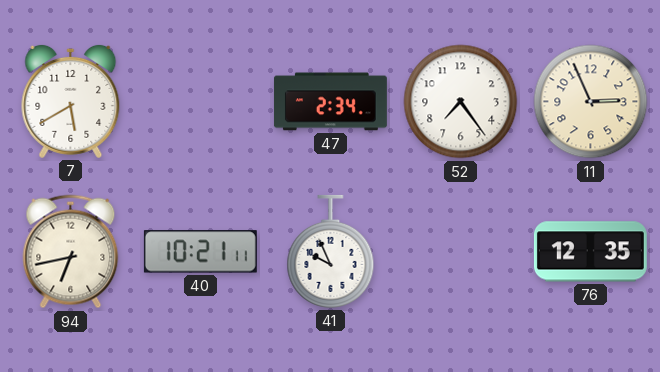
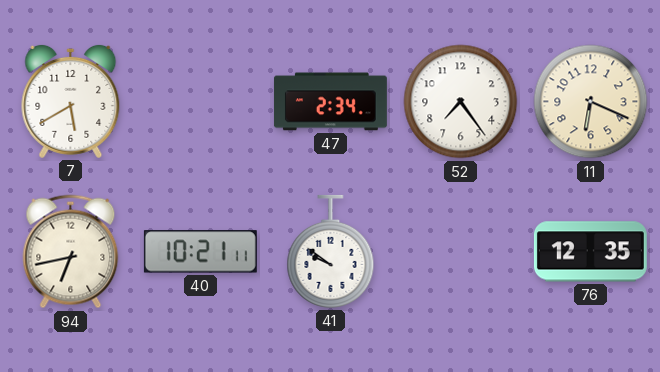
11: 2:56 -> 6:19 (591, 102)
41: 9:56 -> 9:51 (331, 251)
